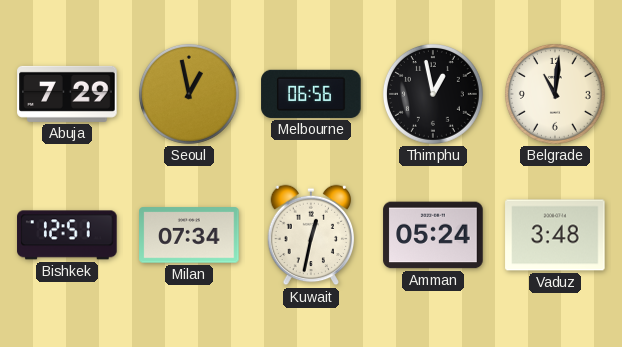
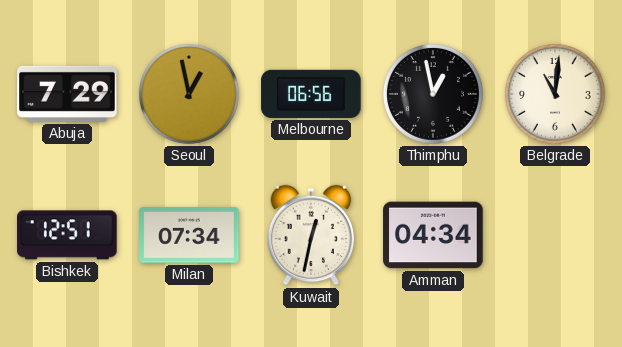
Amman: 05:24 -> 04:34 (433, 235)
Vaduz: 3:48 -> none (555, 235)
